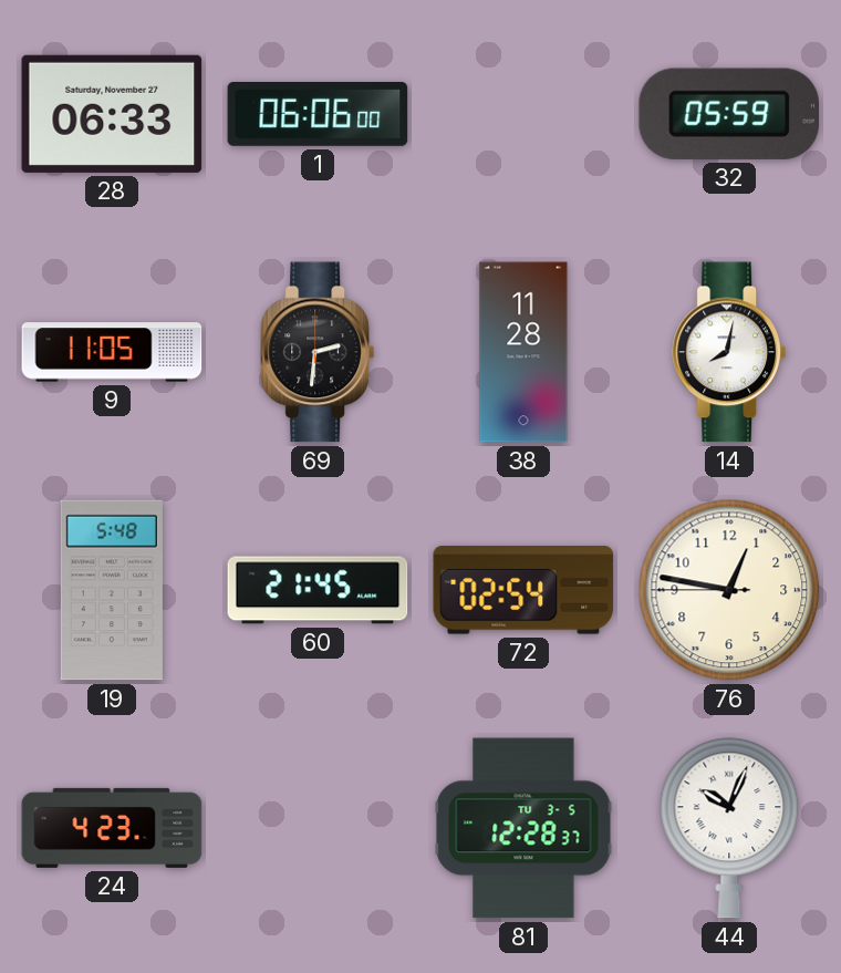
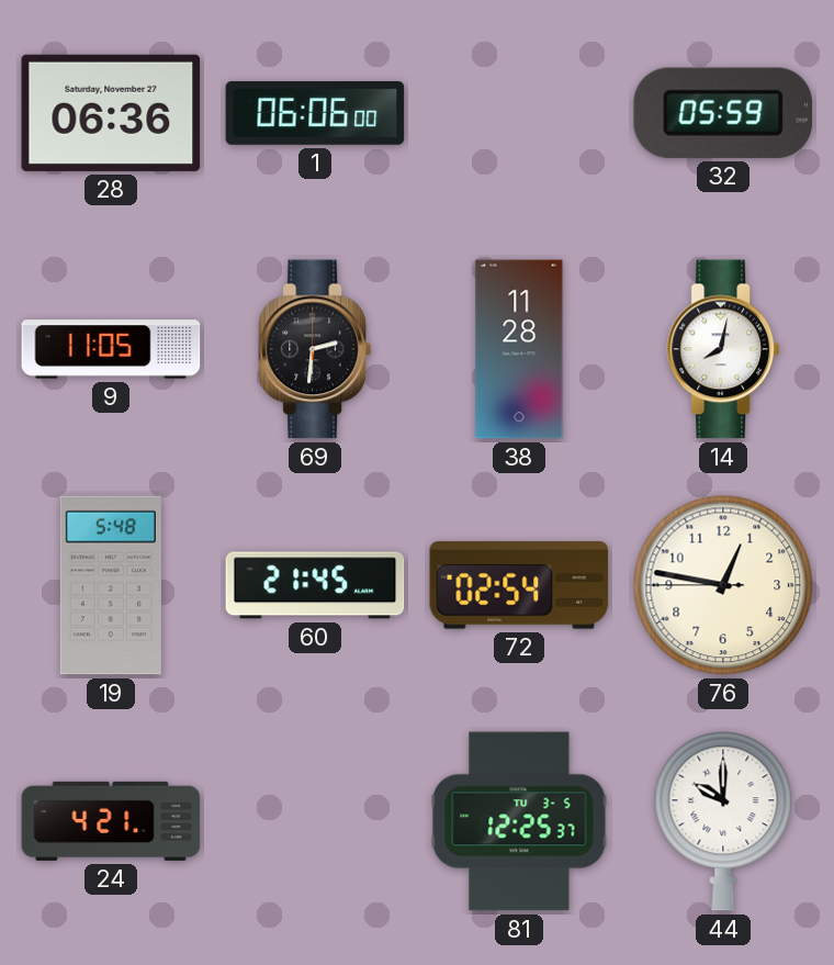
28: 06:33 -> 06:36 (111, 113)
24: 4:23 -> 4:21 (111, 821)
81: 12:28 -> 12:25 (519, 821)
44: 10:04 -> 10:00 (723, 821)
